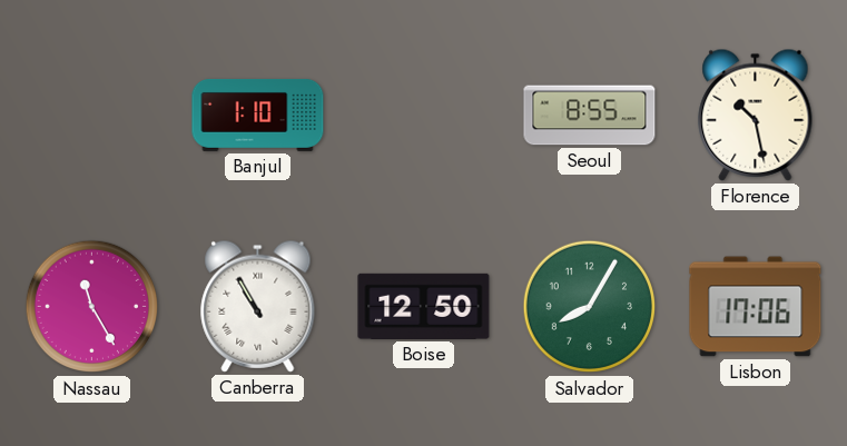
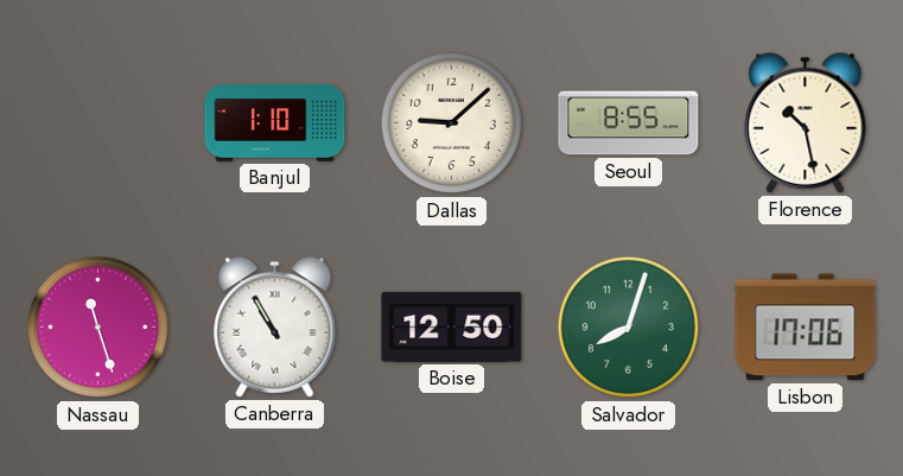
Dallas: none -> 9:08 (452, 123)
Nassau: 11:25 -> 11:27 (98, 328)
Salvador: 8:05 -> 8:03 (629, 328)
